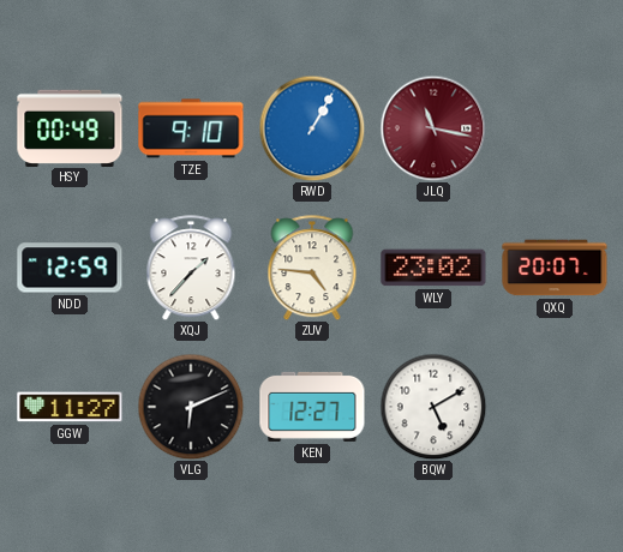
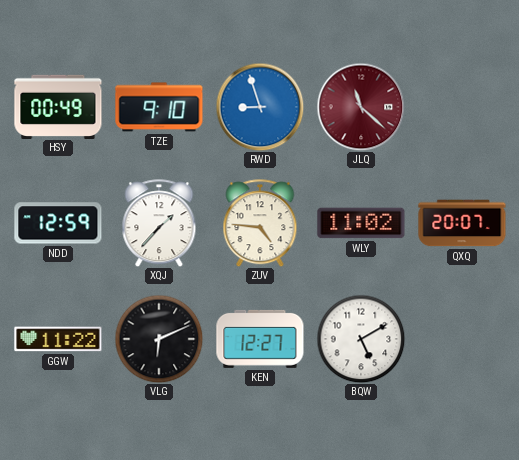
RWD: 1:05 -> 8:57 (260, 107)
JLQ: 11:17 -> 11:22 (361, 107)
WLY: 23:02 -> 11:02 (361, 223)
GGW: 11:27 -> 11:22 (58, 339)
